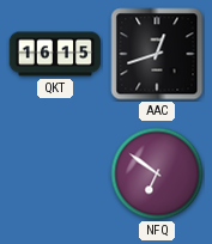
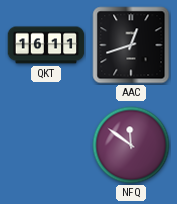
QKT: 16:15 -> 16:11 (46, 45)
NFQ: 6:51 -> 11:51 (131, 145)
